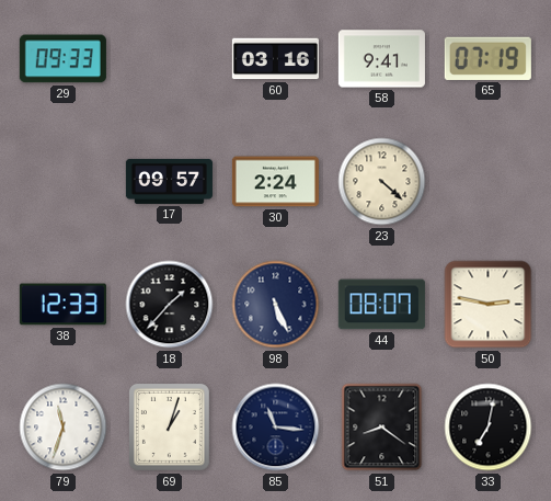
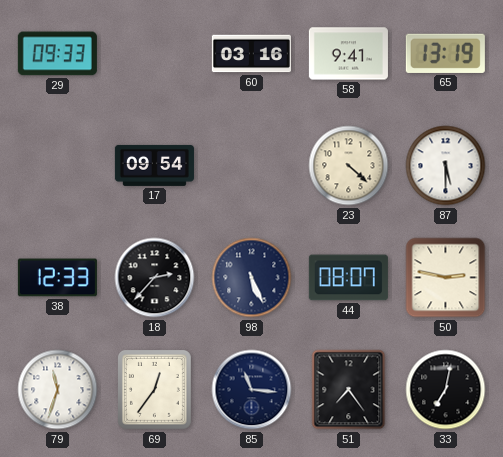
65: 07:19 -> 13:19 (445, 53)
17: 09:57 -> 09:54 (154, 165)
30: 2:24 -> none (275, 182)
87: none -> 5:30 (446, 166)
18: 1:37 -> 2:37 (155, 278)
69: 1:03 -> 12:36 (154, 389)
51: 8:21 -> 7:24 (349, 390)
